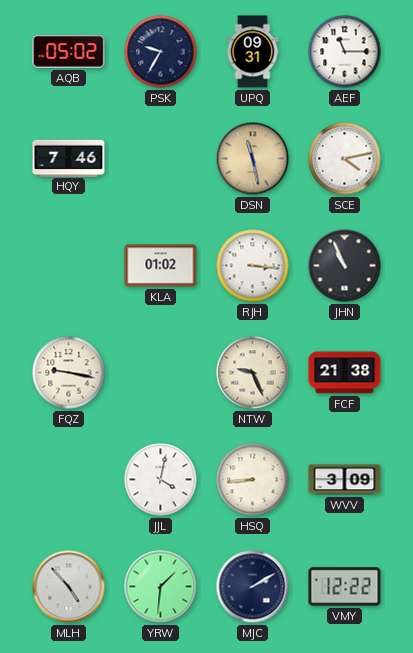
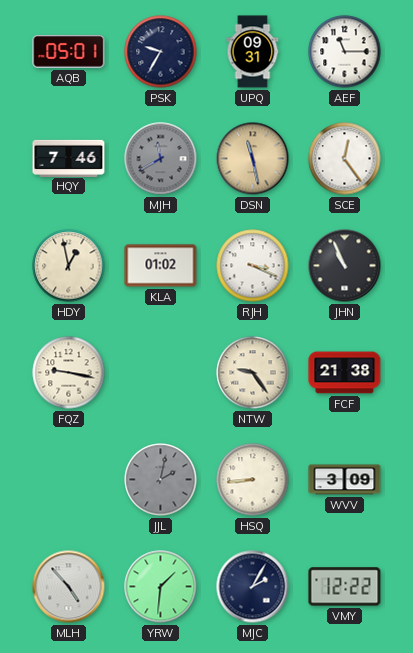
AQB: 05:02 -> 05:01 (69, 52)
MJH: none -> 11:40 (161, 159)
SCE: 4:13 -> 12:24 (345, 159)
HDY: none -> 12:58 (69, 266)
RJH: 3:16 -> 3:19 (253, 266)
NTW: 9:26 -> 9:24 (253, 373)
JJL: 4:02 -> 2:02 (161, 480)
JJL dial: white -> grey (161, 480)
MJC: 2:10 -> 2:05 (253, 587)
